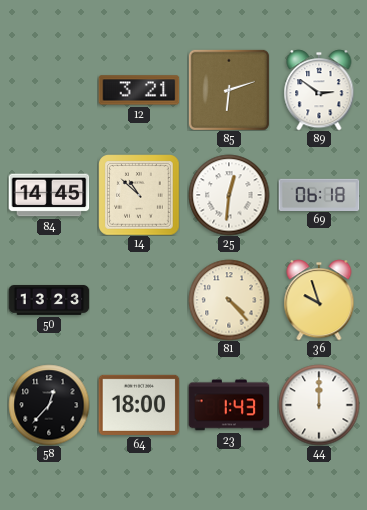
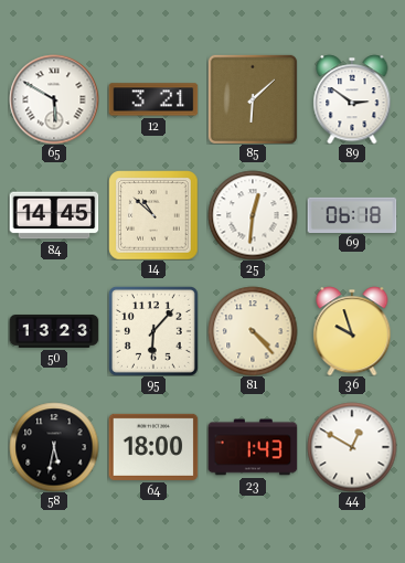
65: none -> 5:50 (54, 99)
85: 6:12 -> 6:08 (253, 99)
95: none -> 6:07 (153, 331)
58: 12:37 -> 5:32 (54, 447)
44: 12:00 -> 12:50 (352, 447)
